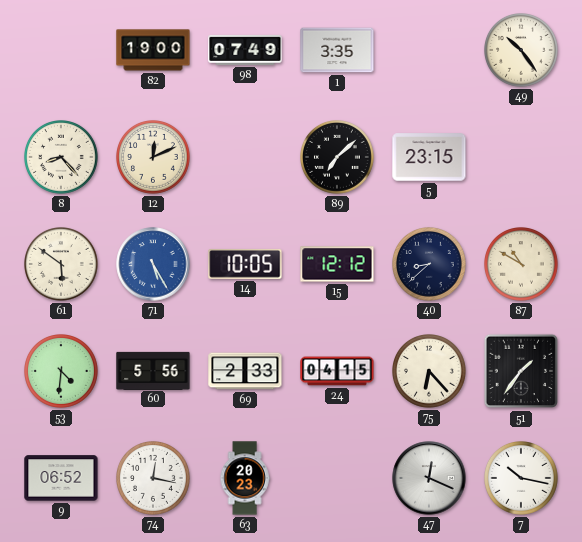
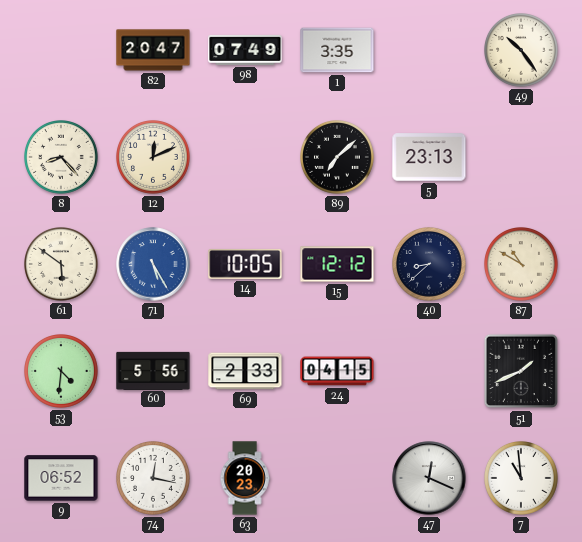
82: 19:00 -> 20:47 (153, 50)
5: 23:15 -> 23:13 (429, 157)
75: 6:23 -> none (430, 372)
51: 1:36 -> 1:41 (521, 371)
7: 10:17 -> 10:59 (522, 479)
